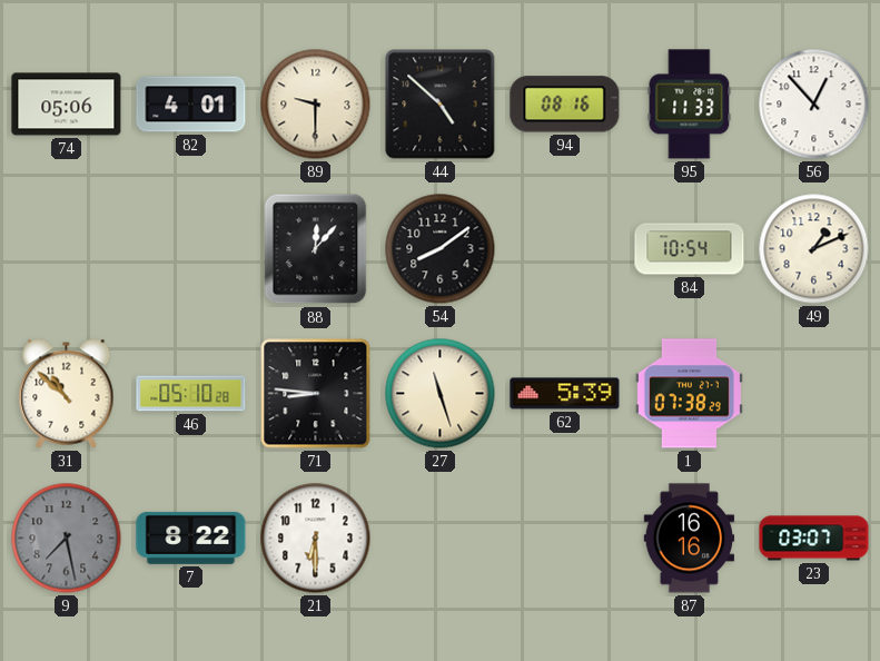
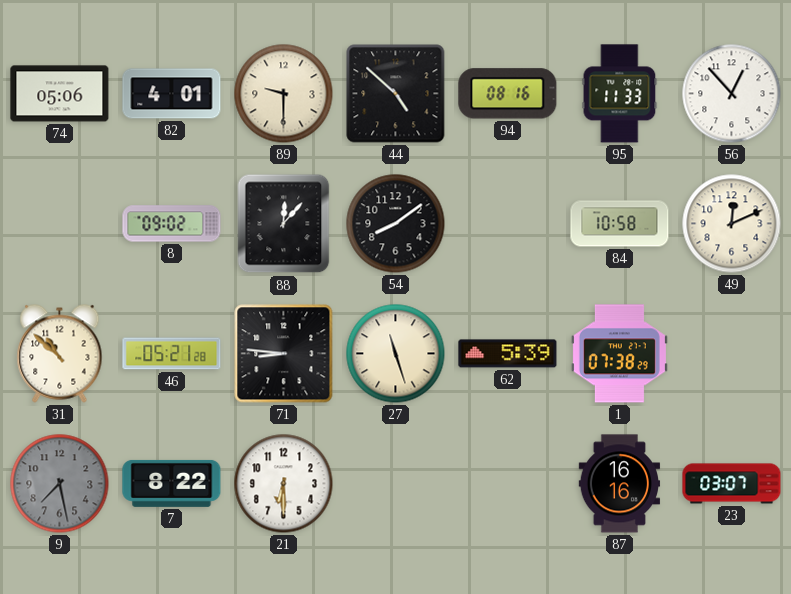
8: none -> 09:02 (172, 224)
84: 10:54 -> 10:58 (620, 224)
49: 1:11 -> 12:11 (732, 224)
46: 05:10 -> 05:21 (172, 354)
